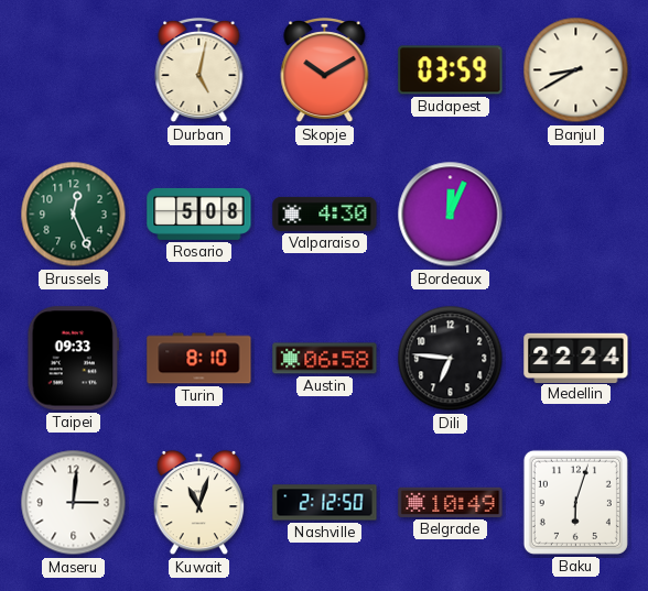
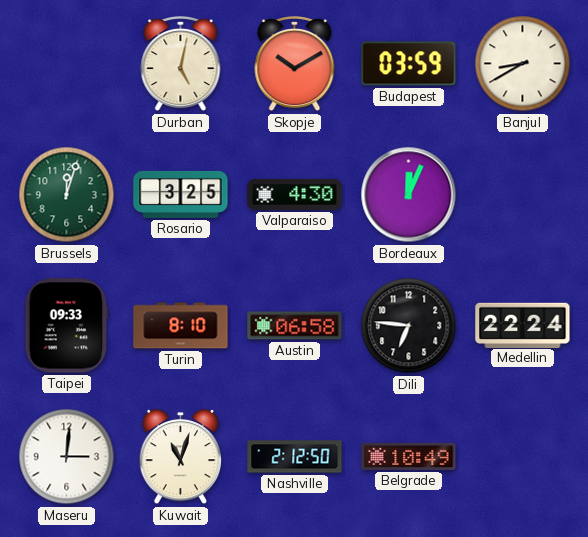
Brussels: 12:26 -> 12:03 (67, 195)
Rosario: 5:08 -> 3:25 (181, 194)
Baku: 6:03 -> none (575, 502)
